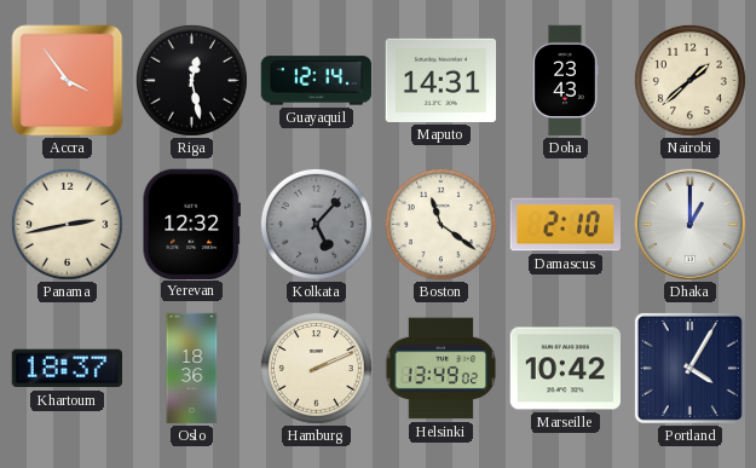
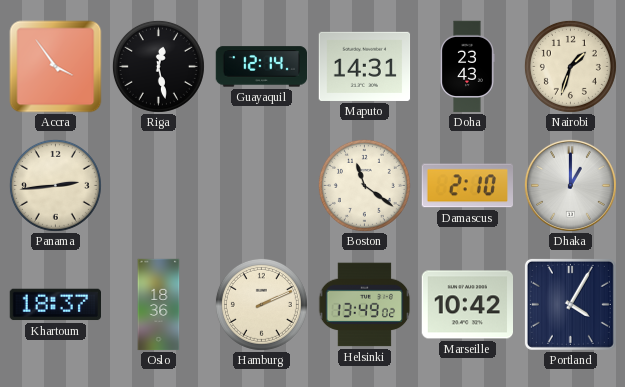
Nairobi: 1:38 -> 1:33 (570, 66)
Panama: 2:43 -> 2:44 (55, 185)
Yerevan: 12:32 -> none (191, 224)
Kolkata: 5:07 -> none (316, 224)
